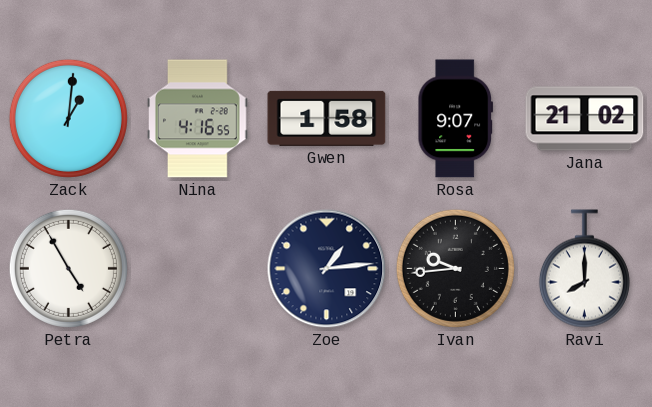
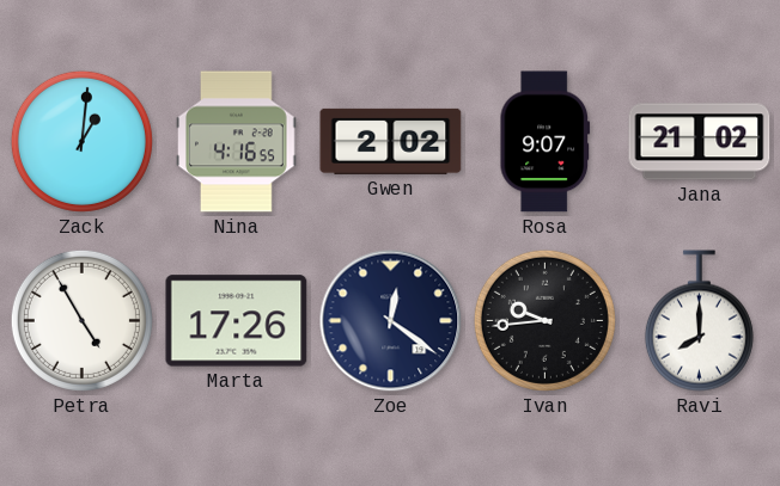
Gwen: 1:58 -> 2:02 (391, 141)
Marta: none -> 17:26 (237, 321)
Zoe: 1:14 -> 12:21 (391, 321)
